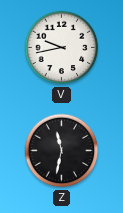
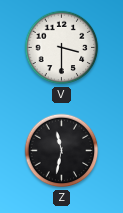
V: 9:43 -> 3:30 (62, 48)
